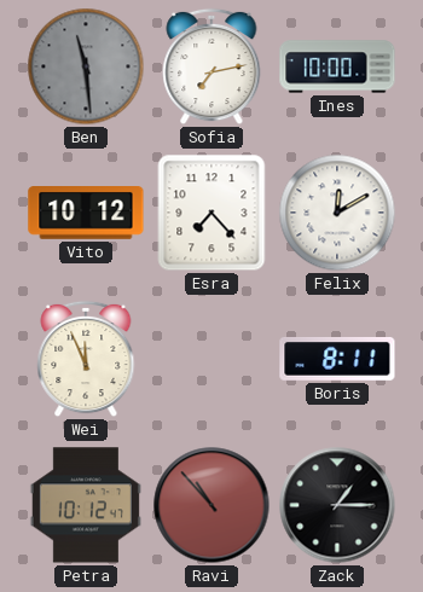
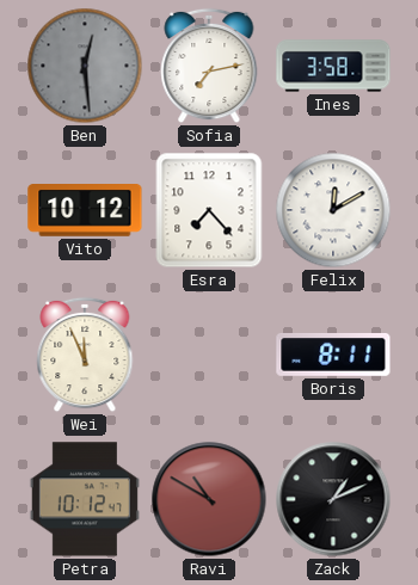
Ben: 11:29 -> 12:29 (85, 66)
Ines: 10:00 -> 3:58 (333, 66)
Ravi: 10:53 -> 10:50 (209, 499)
Zack: 1:15 -> 1:11 (333, 499)
